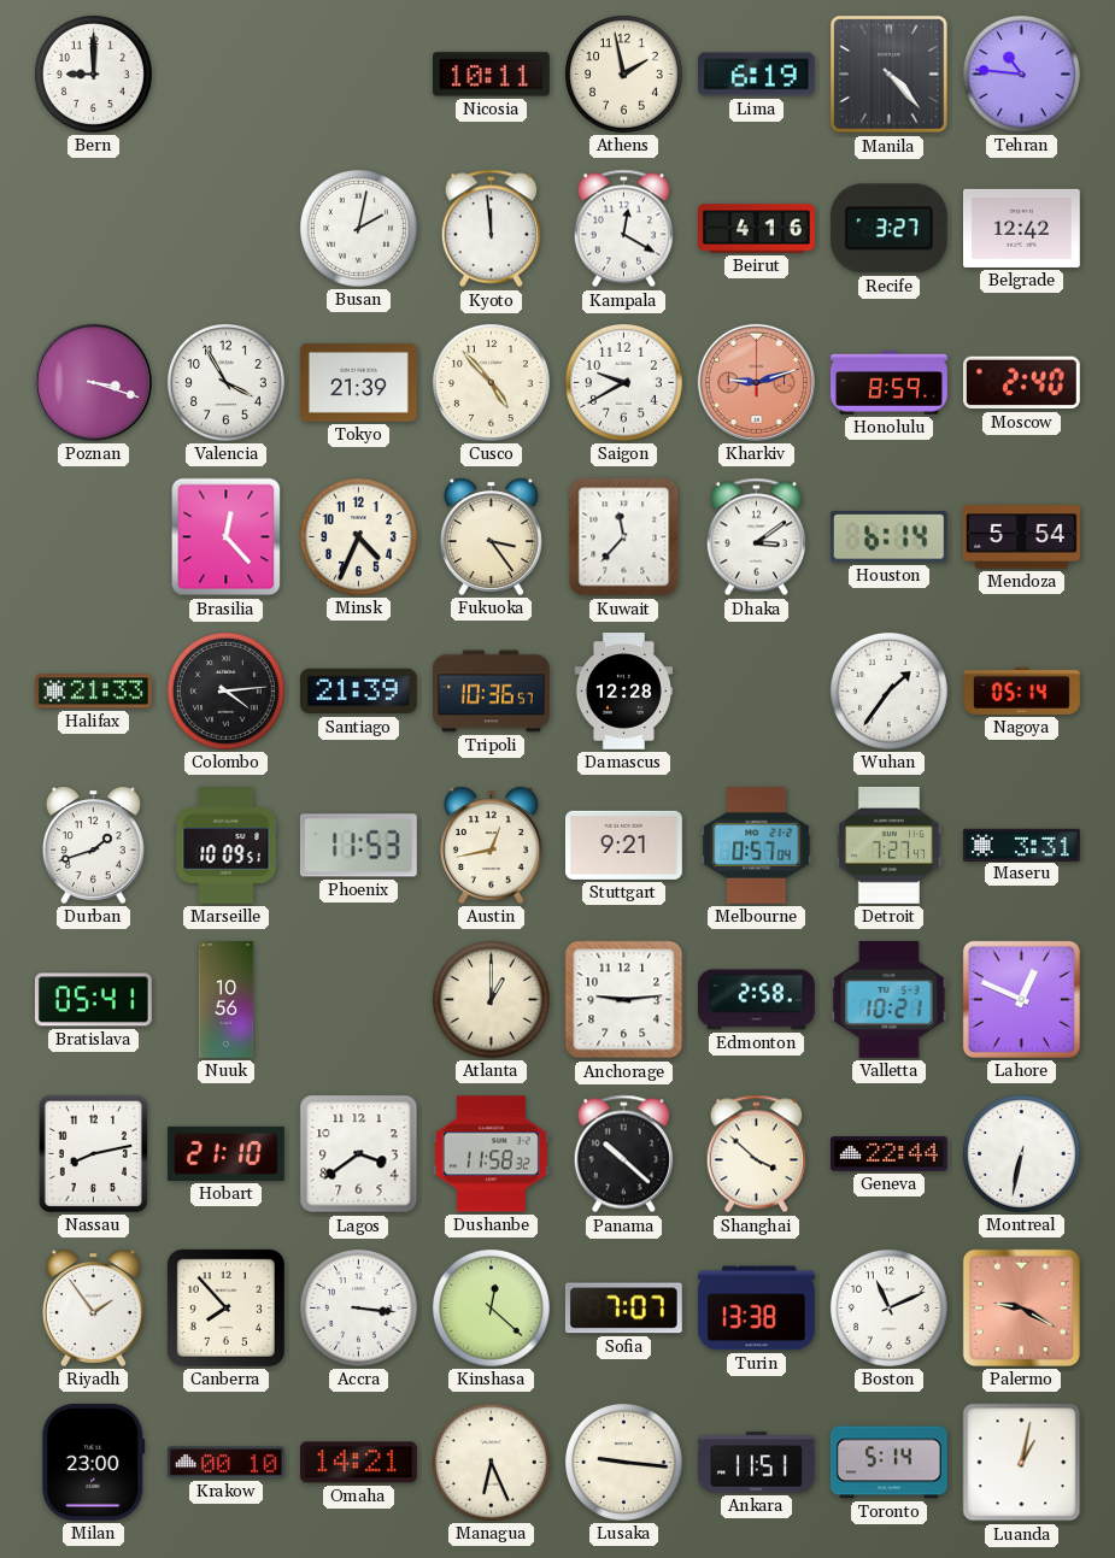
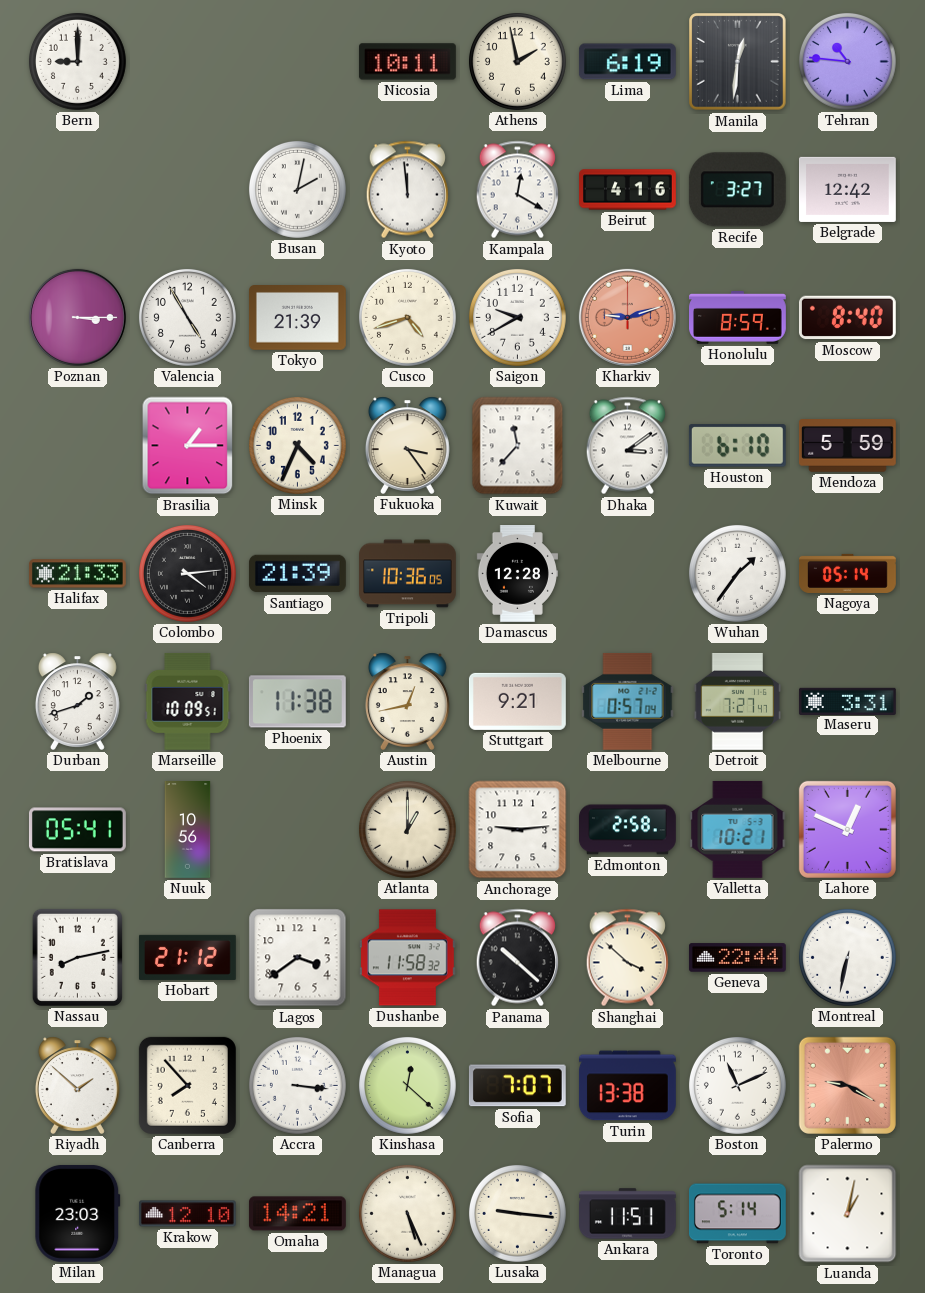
Manila: 4:23 -> 12:31 (738, 62)
Poznan: 3:18 -> 3:15 (77, 317)
Valencia: 3:55 -> 4:55 (187, 317)
Cusco: 4:53 -> 4:42 (407, 317)
Moscow: 2:40 -> 8:40 (847, 318)
Brasilia: 12:23 -> 1:15 (188, 446)
Houston: 6:14 -> 6:10 (737, 446)
Mendoza: 5:54 -> 5:59 (847, 446)
Tripoli: 10:36:57 -> 10:36:05 (408, 574)
Phoenix: 11:53 -> 11:38 (297, 702)
Hobart: 21:10 -> 21:12 (187, 957)
Riyadh: 1:54 -> 1:52 (77, 1085)
Milan: 23:00 -> 23:03 (78, 1213)
Krakow: 00:10 -> 12:10 (187, 1214)
Managua: 6:26 -> 5:26 (407, 1213)
